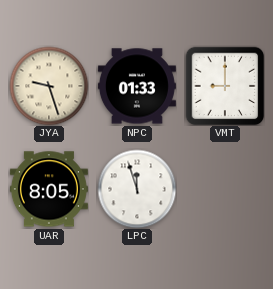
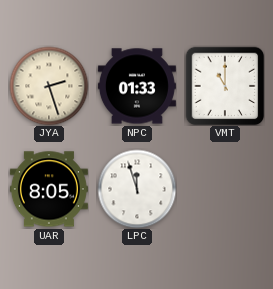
JYA: 9:27 -> 2:27 (49, 86)
VMT: 9:00 -> 11:00 (225, 86)
